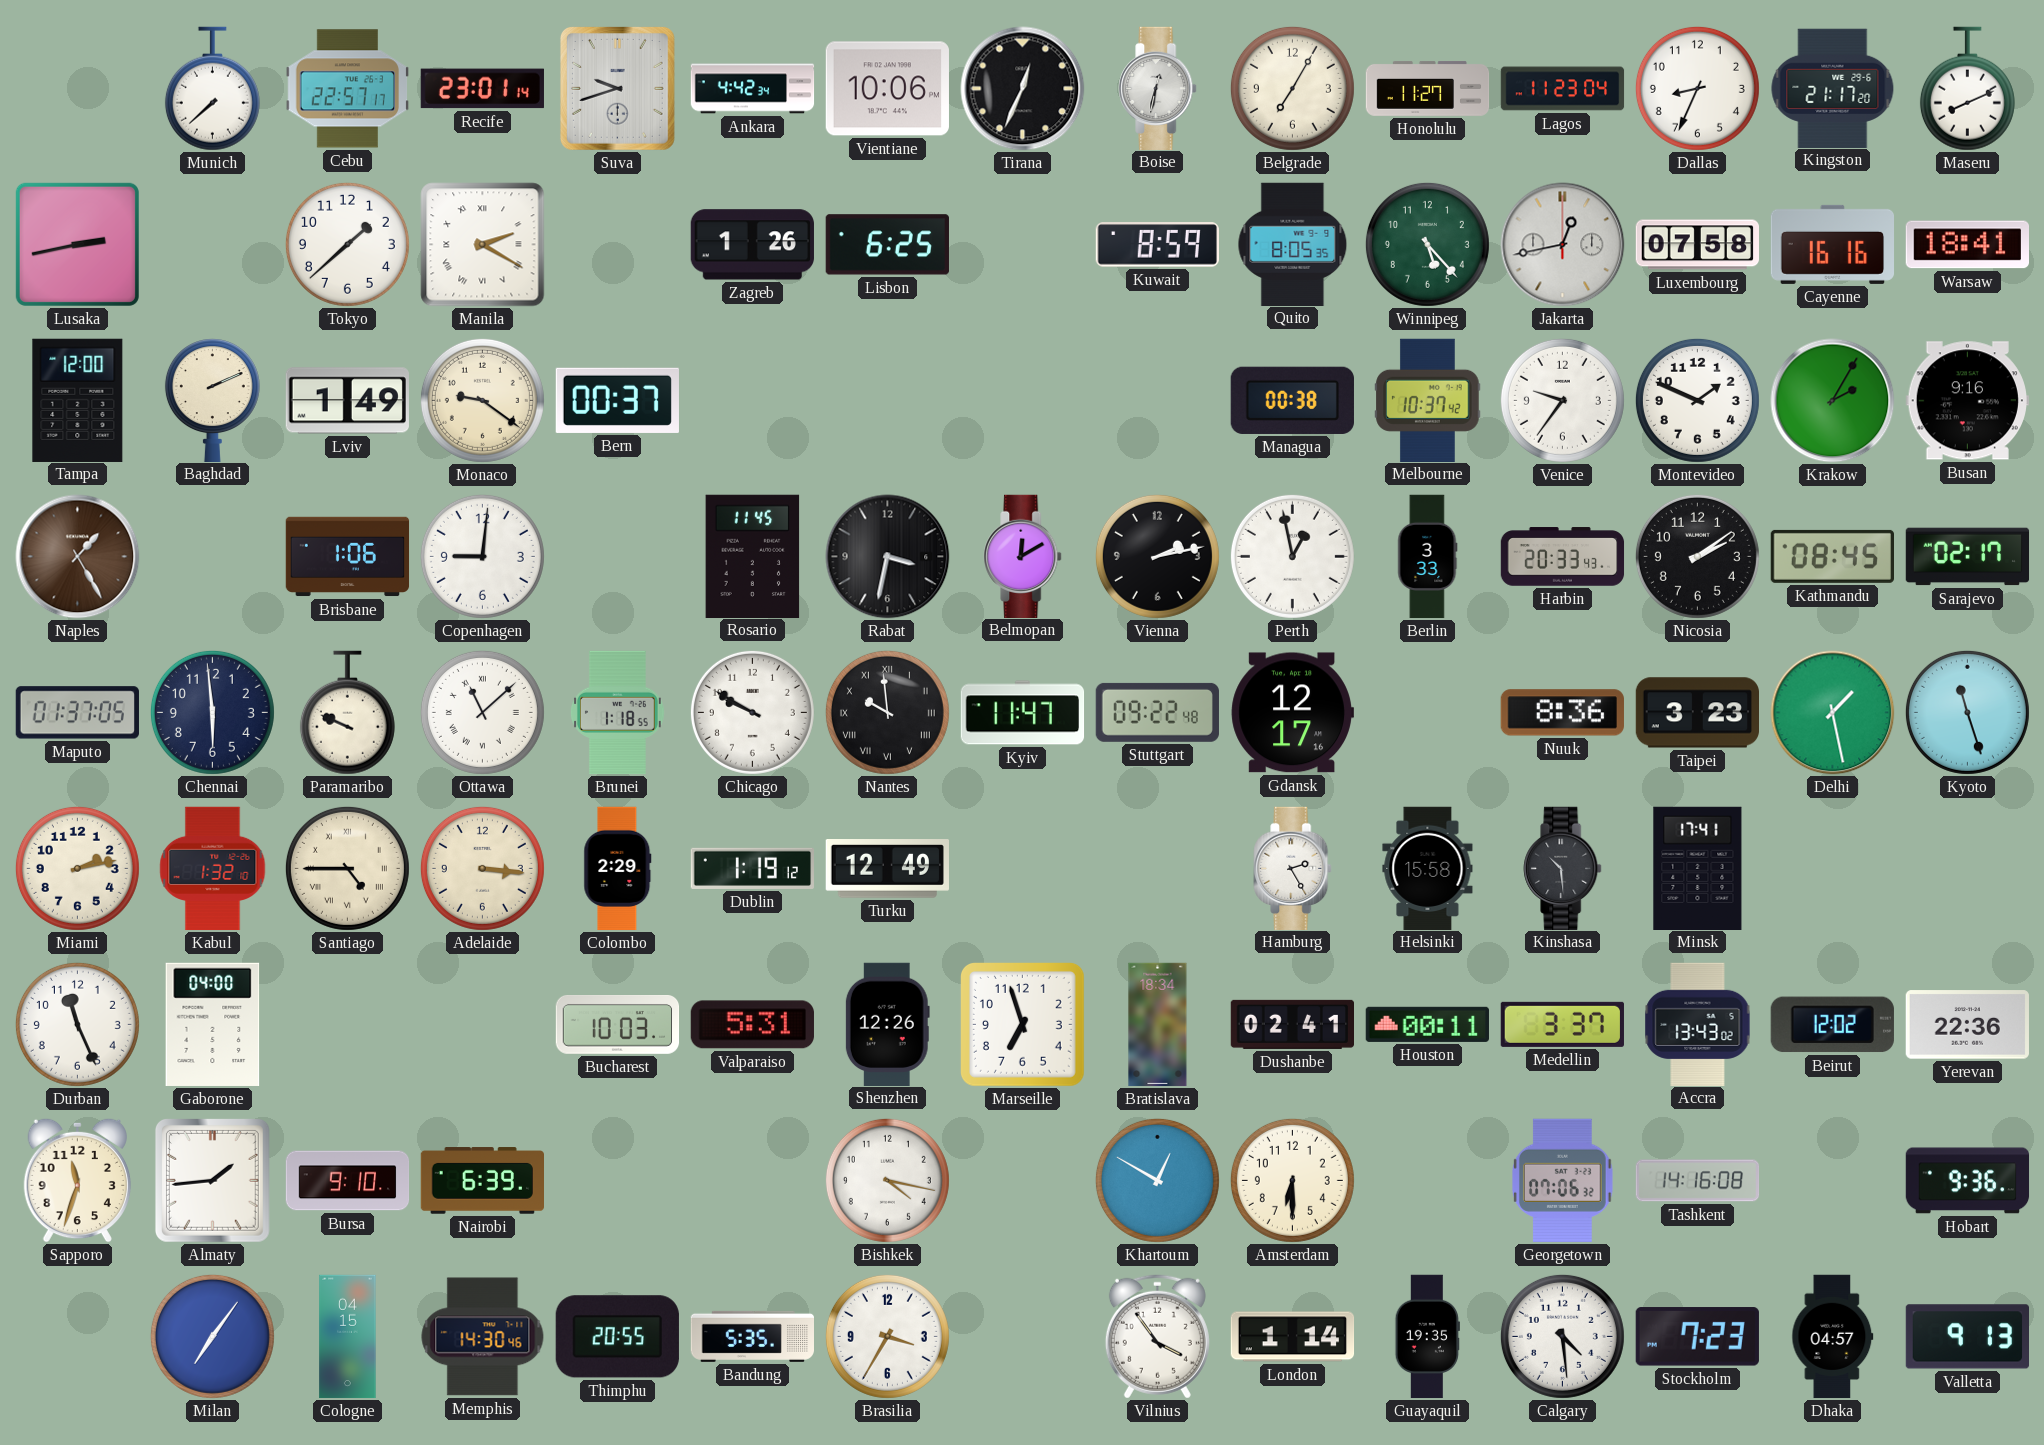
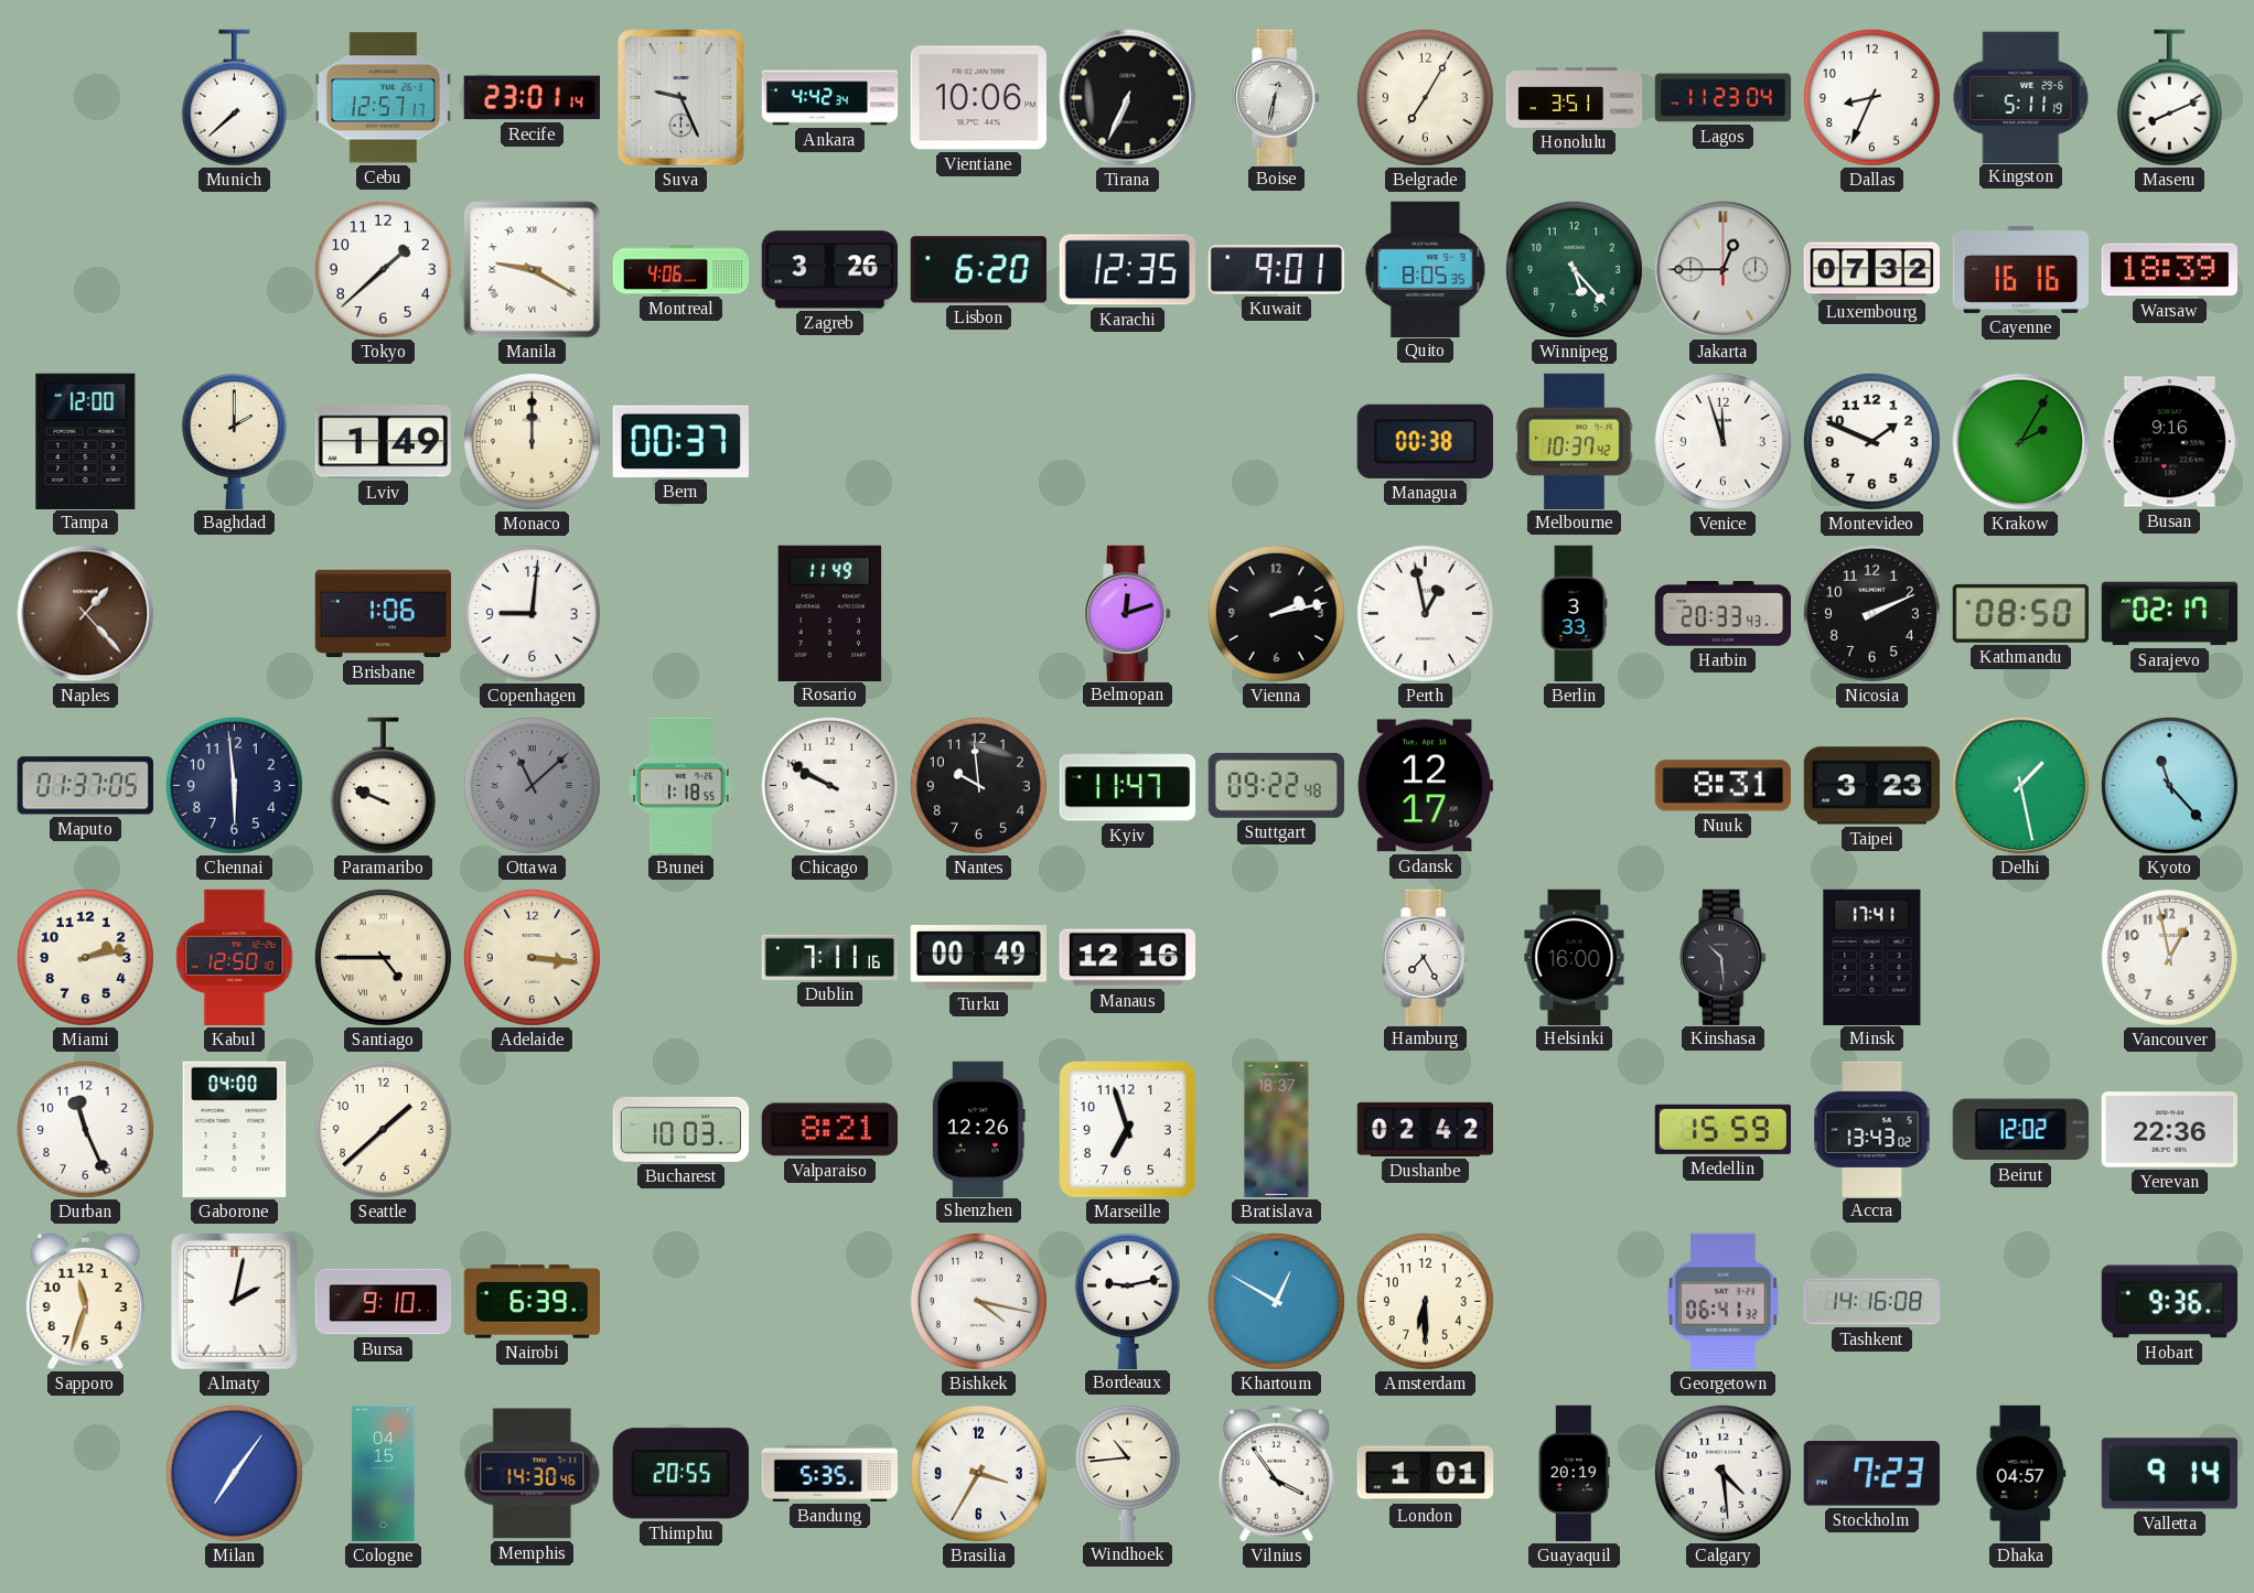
Cebu: 22:57 -> 12:57 (383, 98)
Suva: 9:42 -> 9:26 (680, 97)
Tirana: 12:34 -> 6:34 (1128, 98)
Honolulu: 11:27 -> 3:51 (1575, 97)
Kingston: 21:17 -> 5:11 (2021, 97)
Lusaka: 2:43 -> none (77, 244)
Manila: 2:20 -> 9:20 (533, 270)
Montreal: none -> 4:06 (681, 270)
Zagreb: 1:26 -> 3:26 (829, 270)
Lisbon: 6:25 -> 6:20 (978, 270)
Karachi: none -> 12:35 (1127, 270)
Kuwait: 8:59 -> 9:01 (1276, 270)
Jakarta: 12:43 -> 12:45 (1724, 270)
Luxembourg: 07:58 -> 07:32 (1872, 270)
Warsaw: 18:41 -> 18:39 (2169, 270)
Baghdad: 2:11 -> 2:00 (234, 441)
Monaco: 9:21 -> 12:00 (532, 441)
Venice: 9:36 -> 11:57 (1722, 441)
Naples: 1:25 -> 1:23 (86, 614)
Rosario: 11:45 -> 11:49 (830, 613)
Rabat: 3:32 -> none (888, 557)
Belmopan: 12:10 -> 12:12 (1128, 613)
Nicosia: 2:09 -> 2:11 (1871, 613)
Kathmandu: 08:45 -> 08:50 (2020, 613)
Ottawa dial: white -> grey (532, 785)
Nantes numerals: Roman -> Arabic (978, 785)
Nuuk: 8:36 -> 8:31 (1722, 786)
Kyoto: 11:27 -> 11:23 (2169, 785)
Kabul: 1:32 -> 12:50 (235, 958)
Colombo: 2:29 -> none (618, 869)
Dublin: 1:19 -> 7:11 (829, 957)
Turku: 12:49 -> 00:49 (978, 958)
Manaus: none -> 12:16 (1127, 958)
Hamburg: 2:25 -> 7:25 (1426, 957)
Helsinki: 15:58 -> 16:00 (1575, 957)
Vancouver: none -> 12:58 (2169, 957)
Seattle: none -> 1:38 (383, 1129)
Valparaiso: 5:31 -> 8:21 (829, 1130)
Bratislava: 18:34 -> 18:37 (1277, 1130)
Dushanbe: 02:41 -> 02:42 (1425, 1129)
Houston: 00:11 -> none (1427, 1024)
Medellin: 3:37 -> 15:59 (1722, 1129)
Almaty: 1:44 -> 2:02 (234, 1301)
Bordeaux: none -> 9:13 (1127, 1301)
Georgetown: 07:06 -> 06:41 (1724, 1301)
Windhoek: none -> 10:44 (1127, 1473)
London: 1:14 -> 1:01 (1426, 1474)
Guayaquil: 19:35 -> 20:19 (1574, 1474)
Valletta: 9:13 -> 9:14 (2169, 1474)
